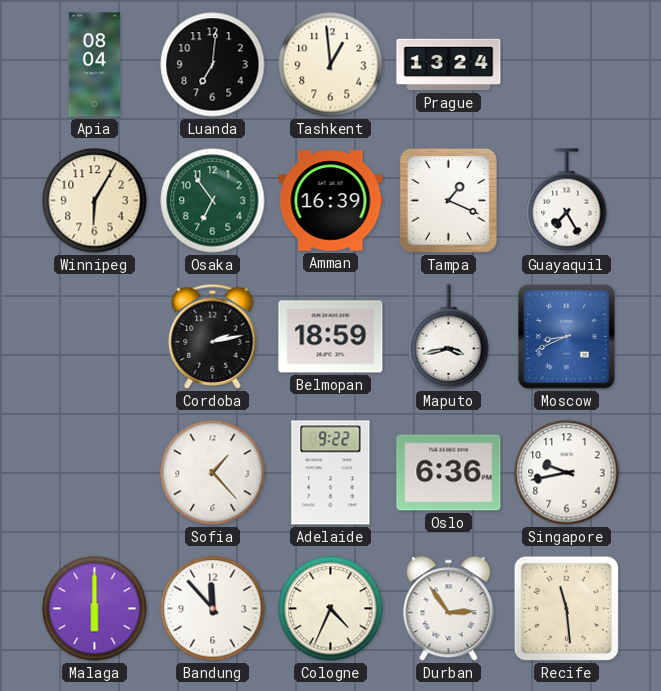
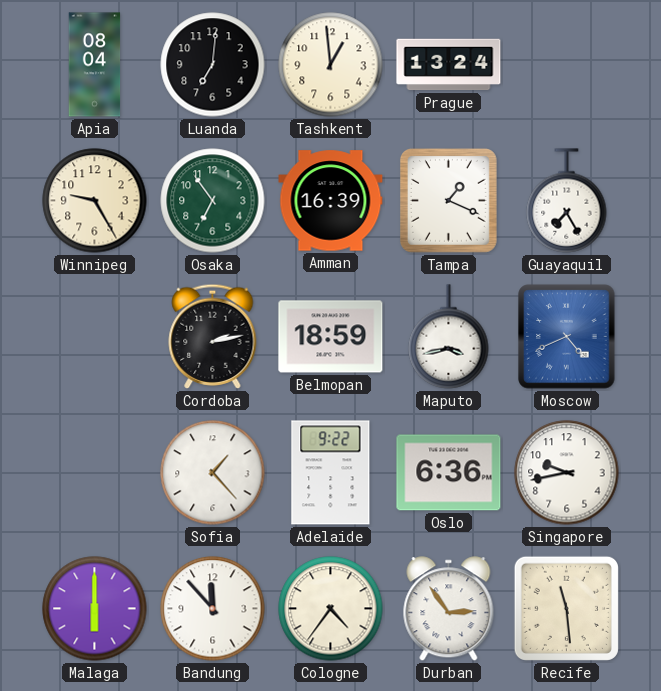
Winnipeg: 6:05 -> 9:25 (95, 201)
Moscow: 8:41 -> 4:41 (567, 337)
Cologne: 4:34 -> 4:36 (331, 609)
